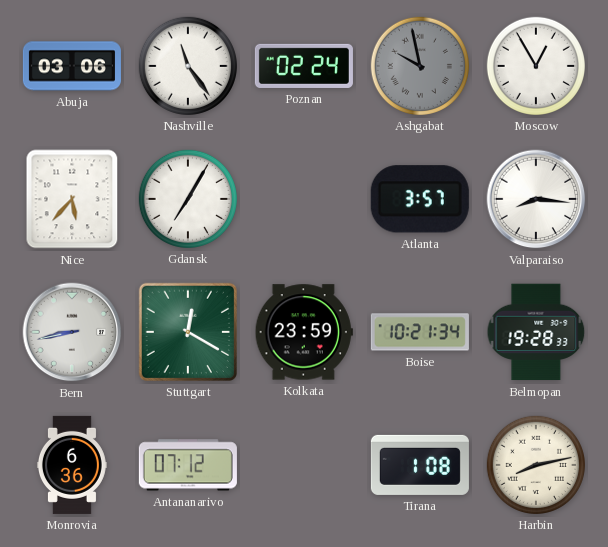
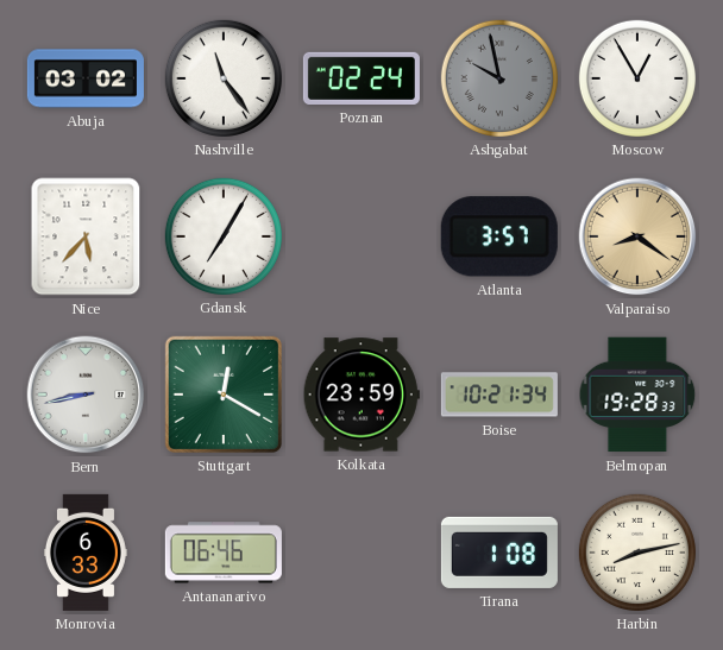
Abuja: 03:06 -> 03:02 (86, 78)
Valparaiso: 8:16 -> 8:21 (637, 236)
Valparaiso dial: white -> champagne (637, 236)
Monrovia: 6:36 -> 6:33 (86, 553)
Antananarivo: 07:12 -> 06:46 (224, 553)
